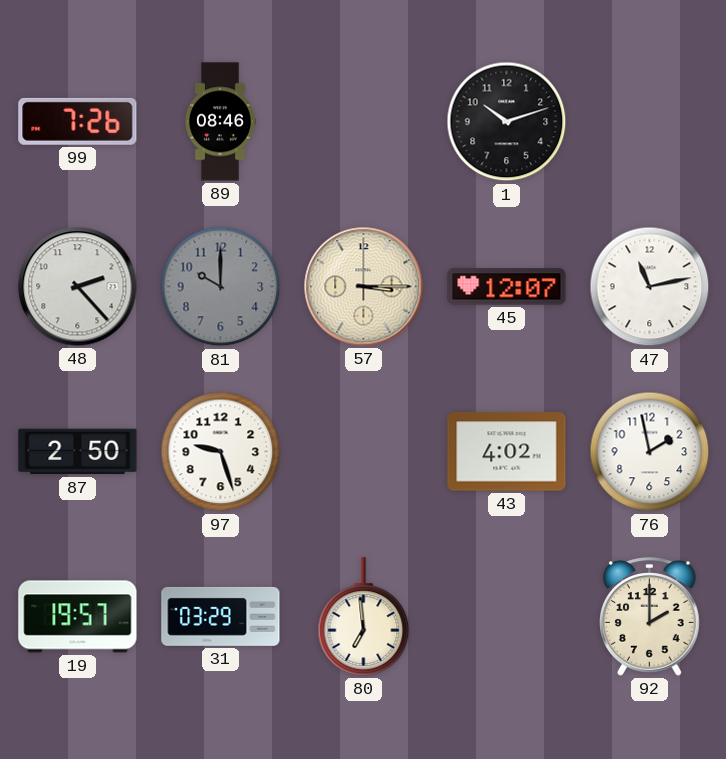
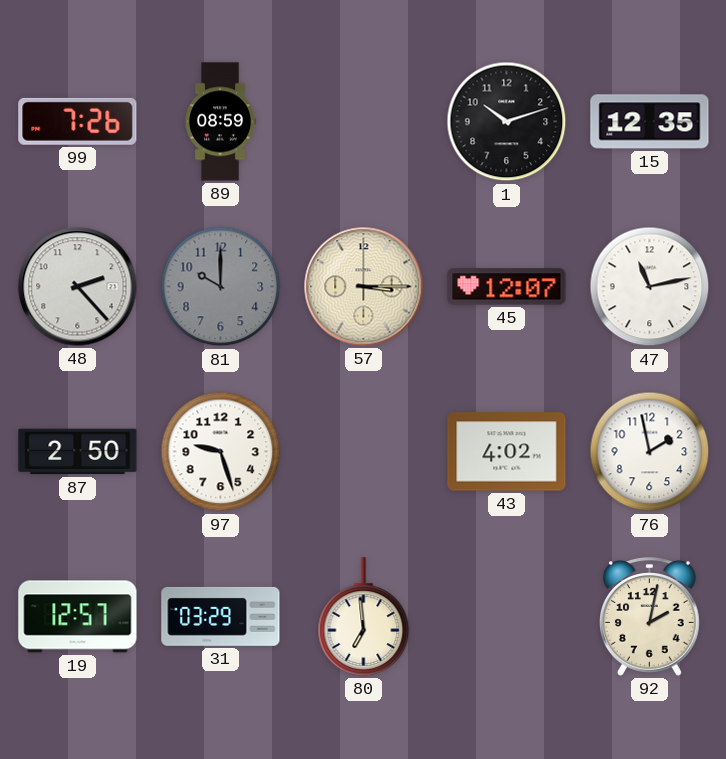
89: 08:46 -> 08:59 (220, 122)
15: none -> 12:35 (650, 122)
19: 19:57 -> 12:57 (78, 617)
92: 2:00 -> 2:02 (650, 617)
